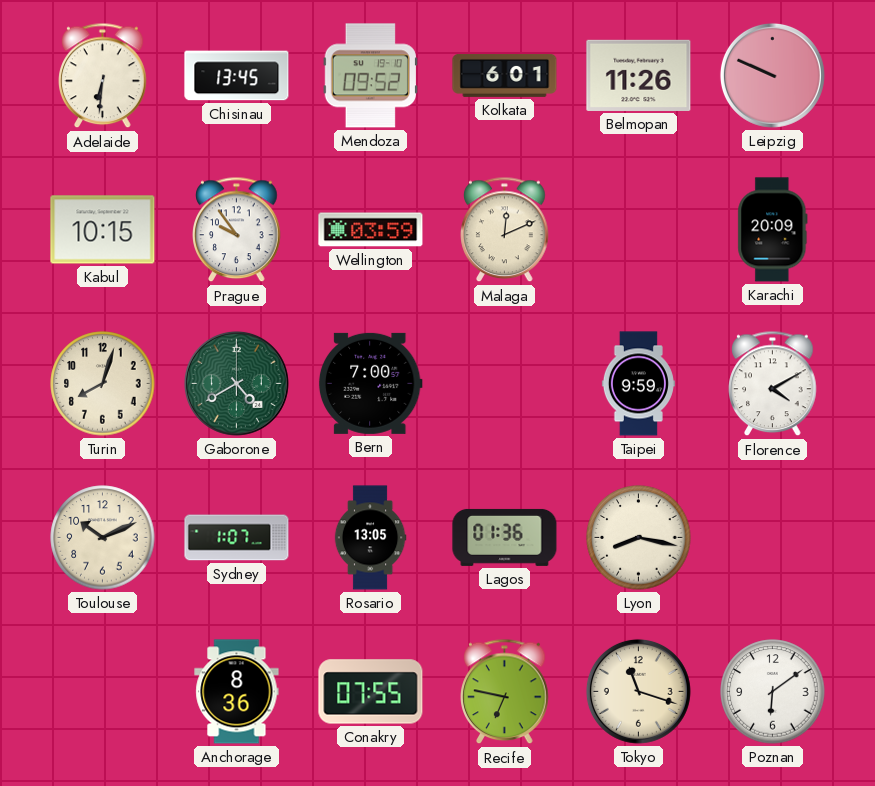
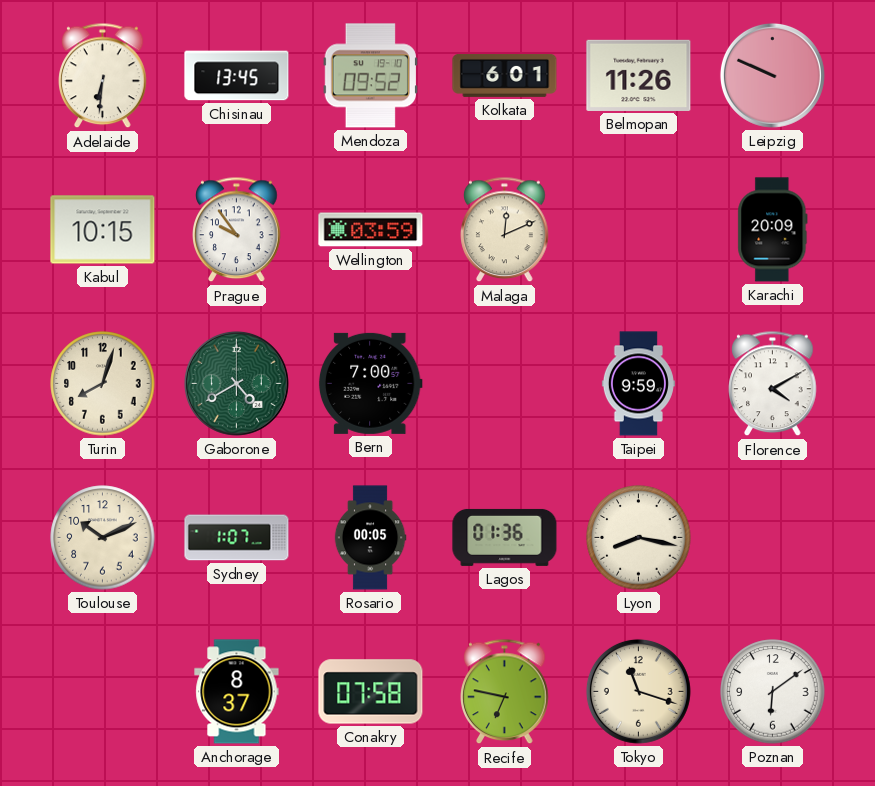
Rosario: 13:05 -> 00:05 (370, 538)
Anchorage: 8:36 -> 8:37 (237, 692)
Conakry: 07:55 -> 07:58 (371, 692)
